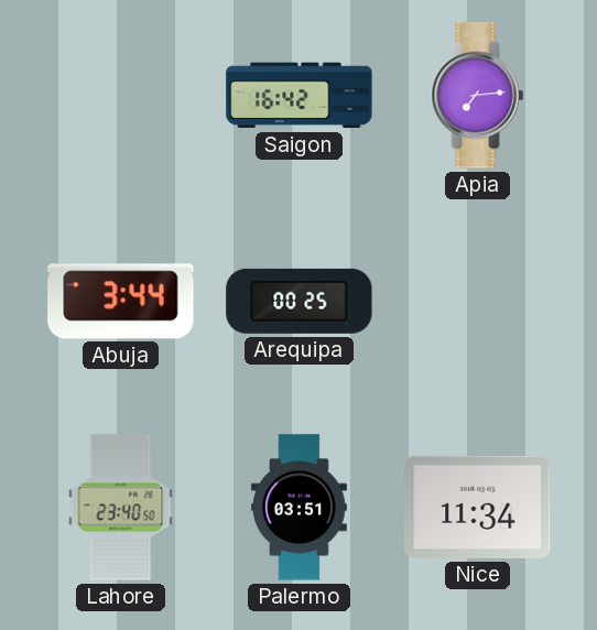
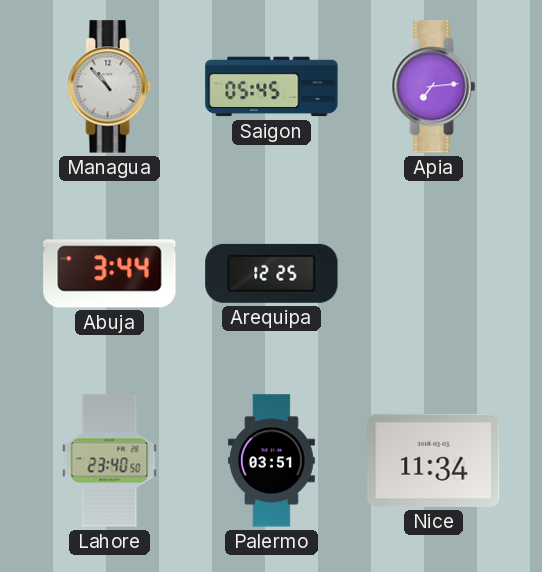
Managua: none -> 10:53 (110, 87)
Saigon: 16:42 -> 05:45 (272, 87)
Arequipa: 00:25 -> 12:25 (272, 273)
